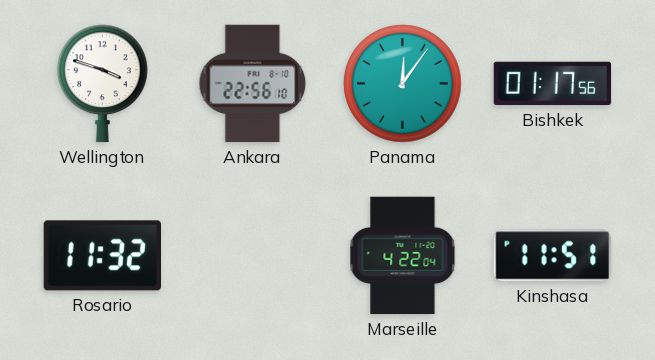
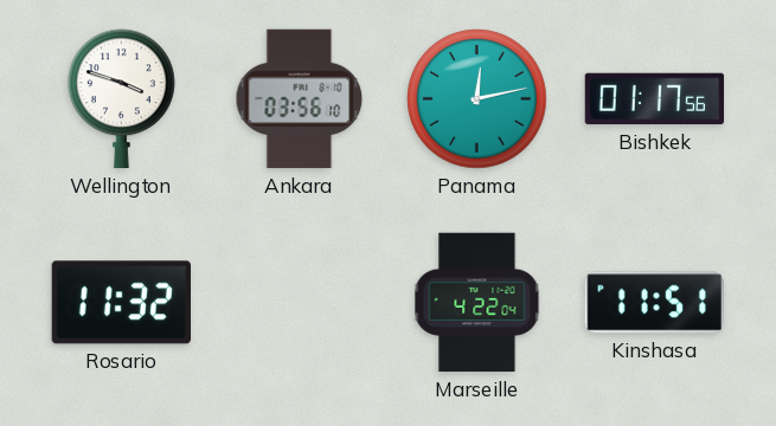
Ankara: 22:56 -> 03:56 (300, 99)
Panama: 12:06 -> 12:13 (477, 99)
